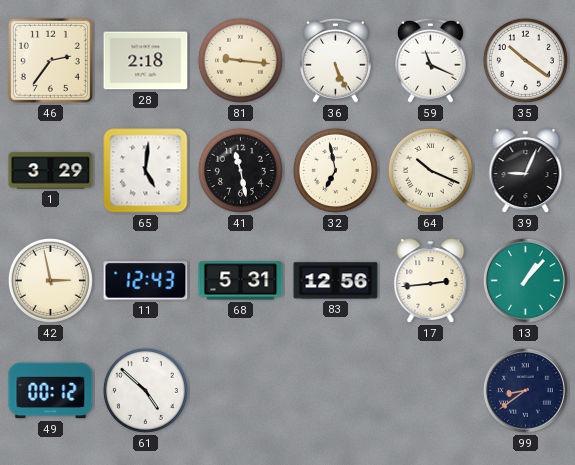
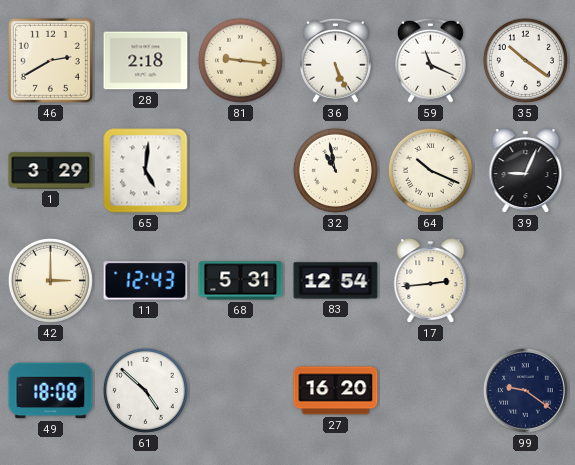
46: 2:36 -> 2:40 (50, 60)
41: 11:28 -> none (240, 170)
32: 6:58 -> 10:58 (335, 170)
42: 2:58 -> 3:00 (50, 280)
83: 12:56 -> 12:54 (336, 281)
13: 1:07 -> none (525, 280)
49: 00:12 -> 18:08 (51, 391)
27: none -> 16:20 (336, 391)
99: 8:39 -> 9:21 (525, 390)
